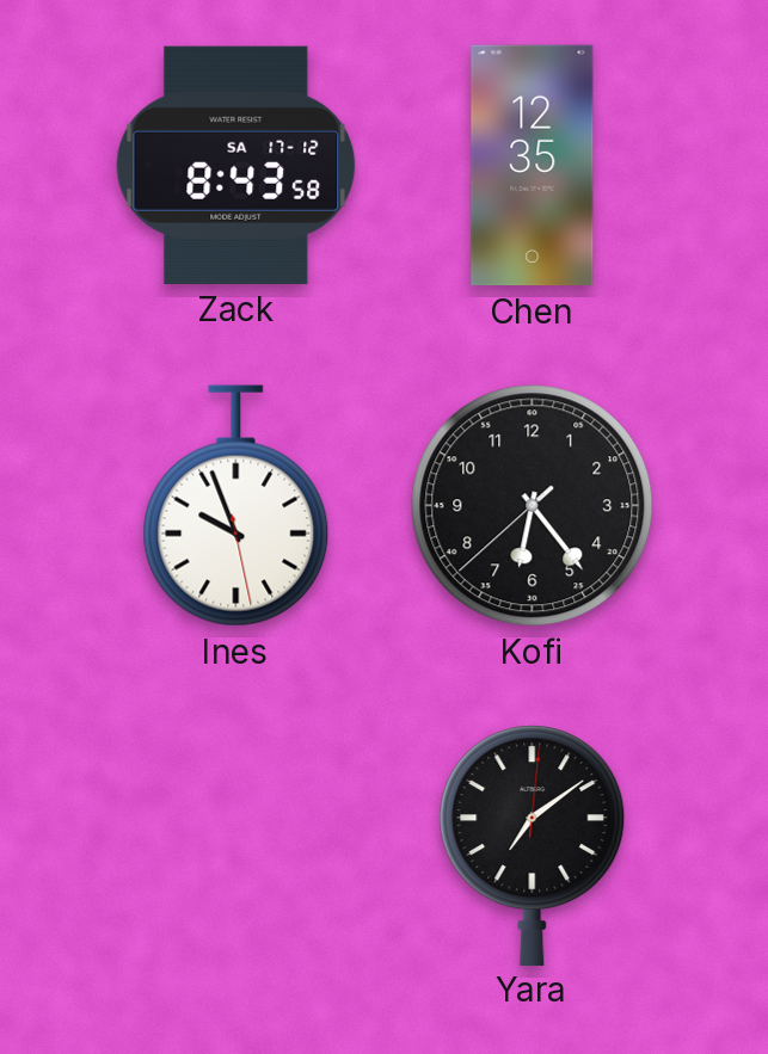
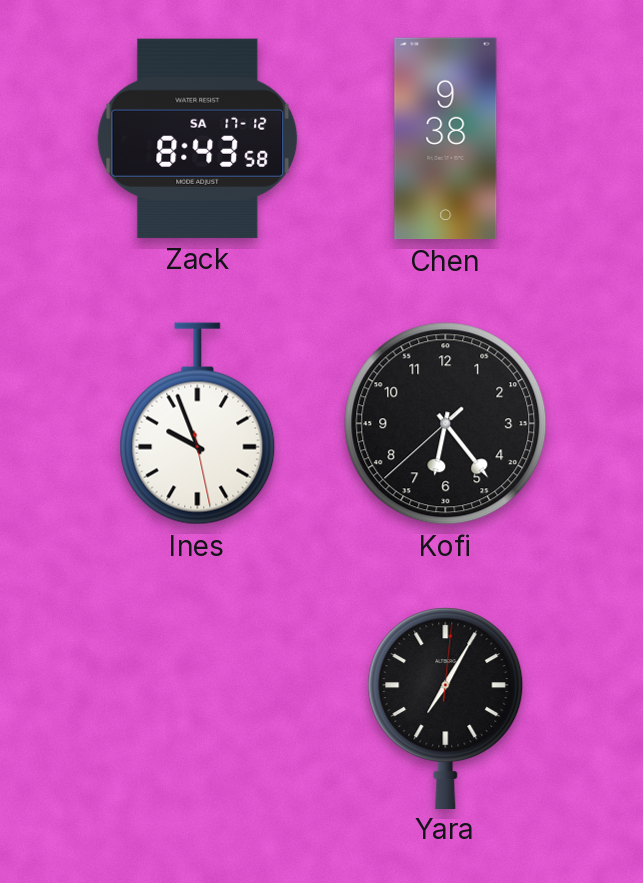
Chen: 12:35 -> 9:38 (446, 139)
Yara: 7:09 -> 7:05 (446, 708)
